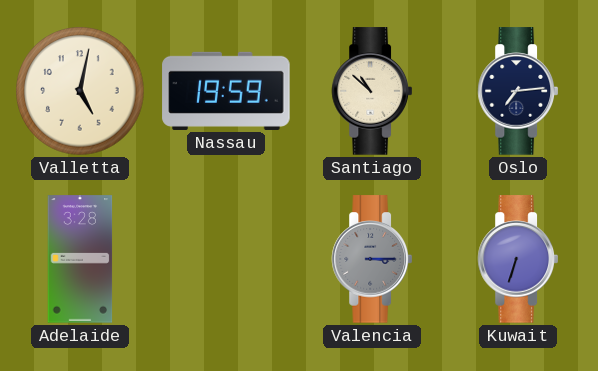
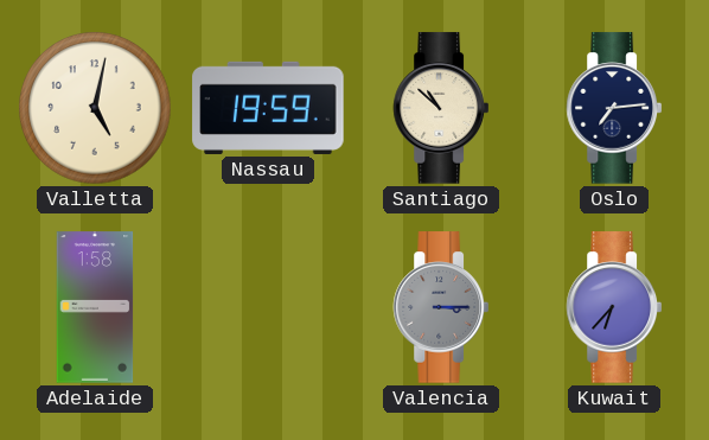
Adelaide: 3:28 -> 1:58 (95, 307)
Kuwait: 6:33 -> 6:37 (613, 307)
